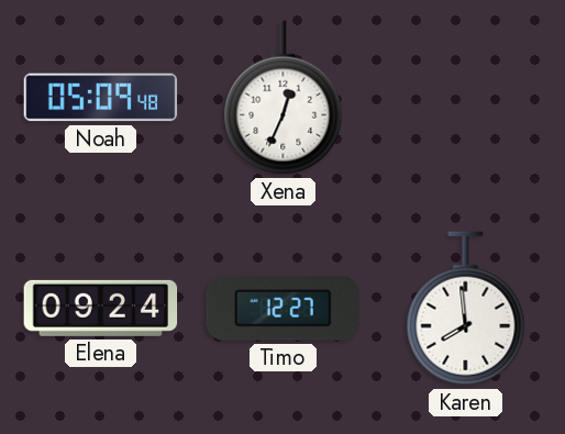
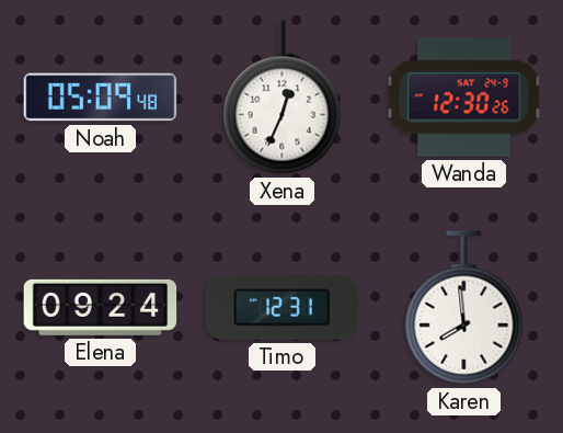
Wanda: none -> 12:30 (464, 98)
Timo: 12:27 -> 12:31 (283, 308)
